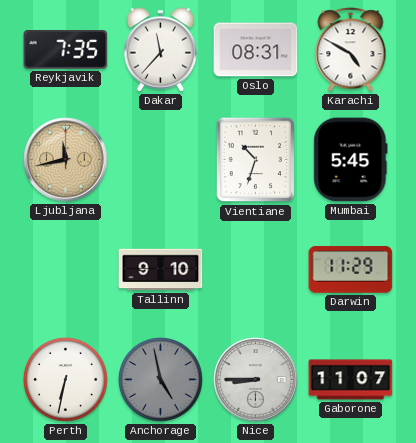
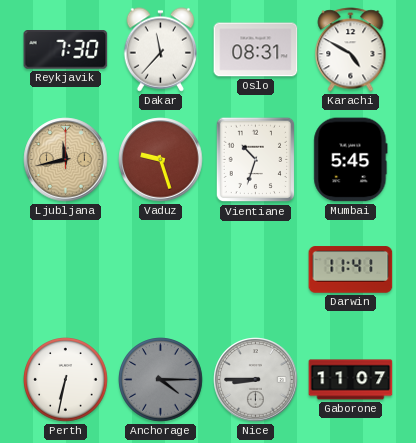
Reykjavik: 7:35 -> 7:30 (66, 50)
Vaduz: none -> 9:27 (161, 160)
Tallinn: 9:10 -> none (161, 270)
Darwin: 11:29 -> 11:41 (351, 270)
Anchorage: 4:58 -> 4:15 (161, 380)
